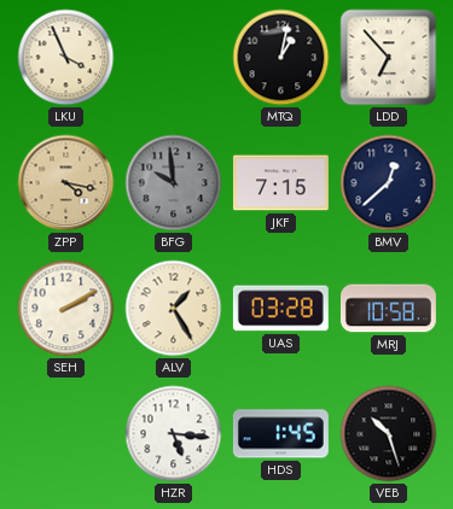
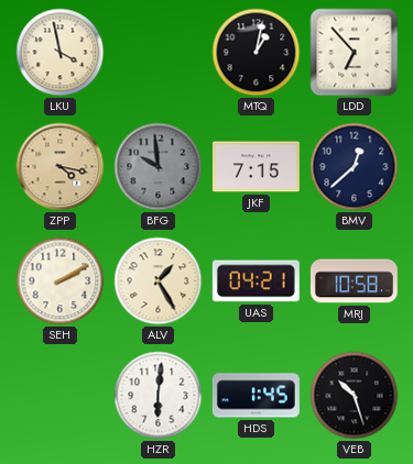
LKU: 3:56 -> 3:58 (61, 53)
UAS: 03:28 -> 04:21 (256, 281)
HZR: 5:16 -> 6:01 (159, 396)
